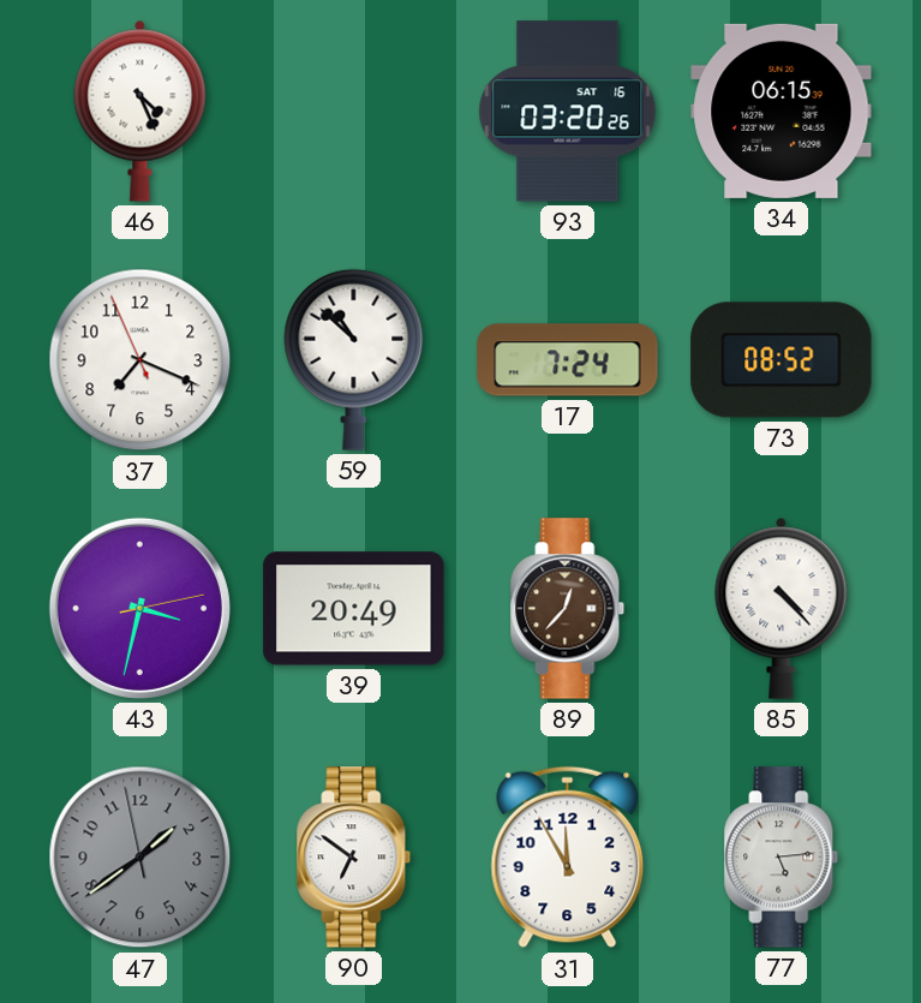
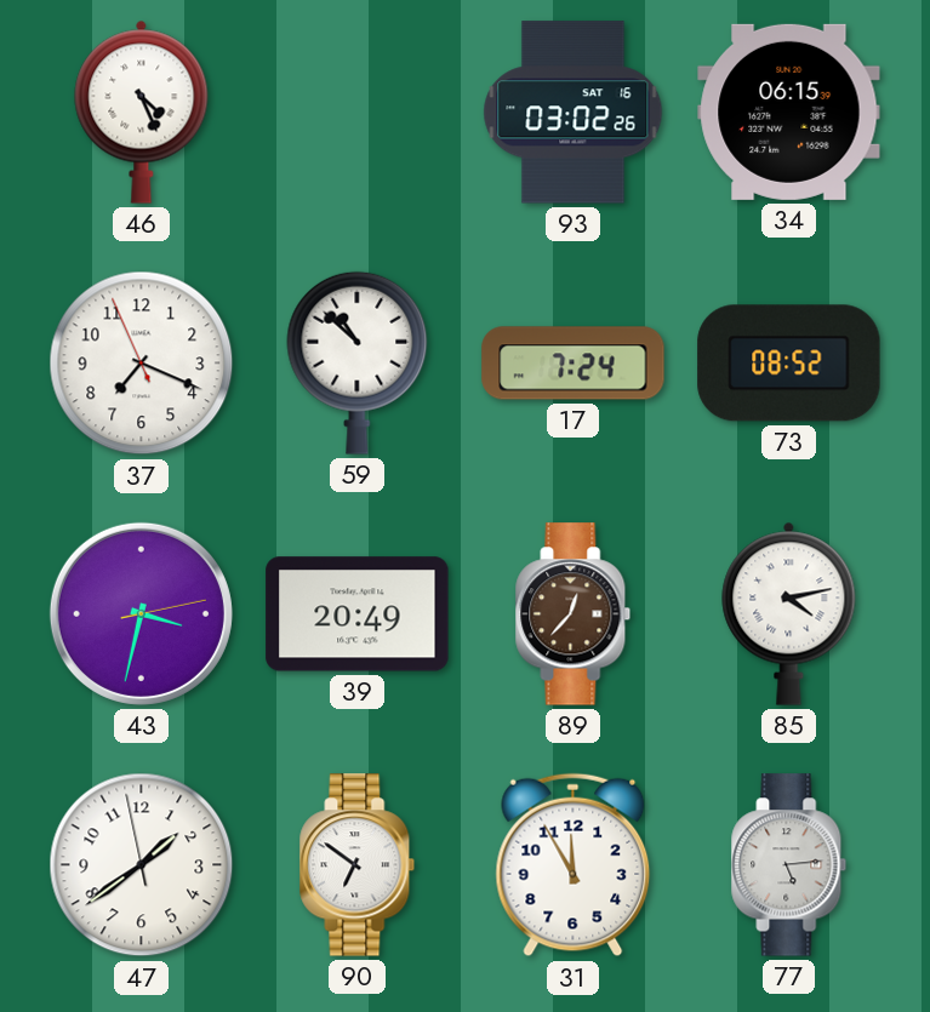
93: 03:20 -> 03:02 (574, 113)
85: 4:23 -> 4:13 (789, 613)
47 dial: grey -> white (142, 865)
